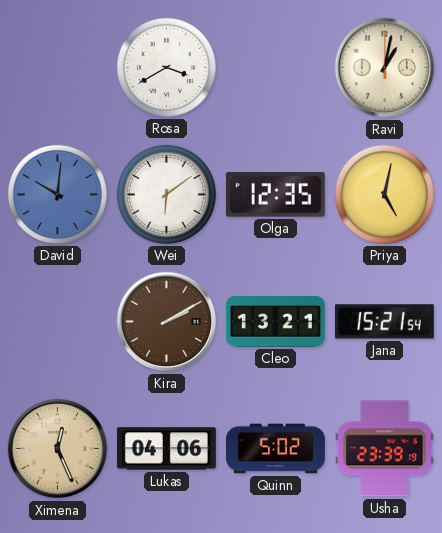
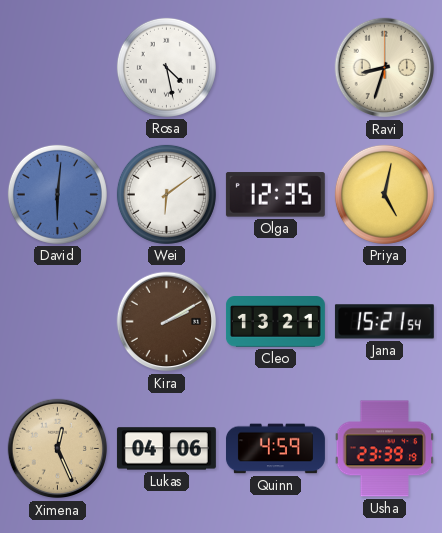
Rosa: 3:40 -> 4:28 (166, 67)
Ravi: 1:02 -> 8:33 (385, 68)
David: 10:01 -> 6:01 (57, 194)
Quinn: 5:02 -> 4:59 (275, 449)
